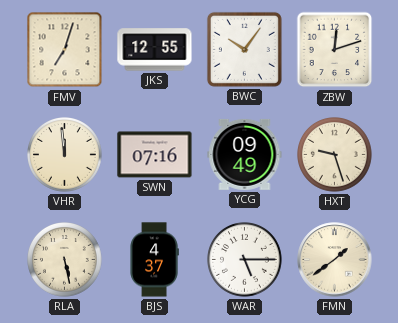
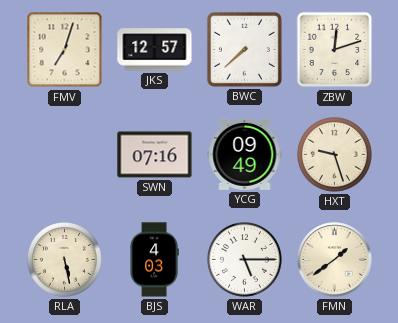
JKS: 12:55 -> 12:57 (155, 50)
BWC: 10:06 -> 7:38 (244, 49)
VHR: 11:59 -> none (65, 155)
BJS: 4:37 -> 4:03 (154, 260)
